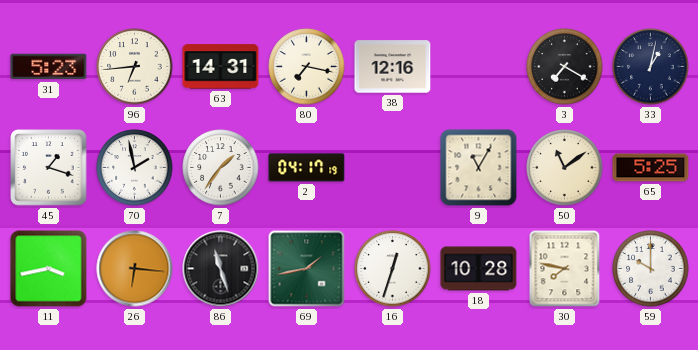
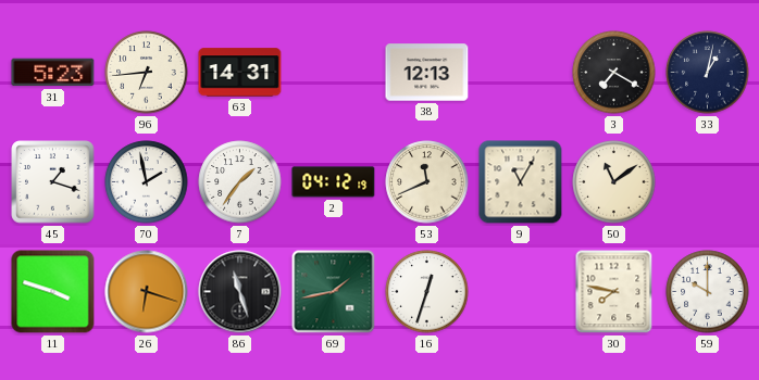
80: 7:17 -> none (307, 67)
38: 12:16 -> 12:13 (427, 73)
2: 04:17 -> 04:12 (334, 182)
53: none -> 11:41 (427, 182)
65: 5:25 -> none (651, 168)
11: 3:43 -> 3:48 (53, 292)
26: 6:16 -> 6:18 (147, 292)
18: 10:28 -> none (479, 269)
